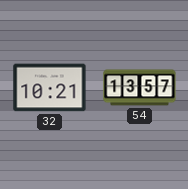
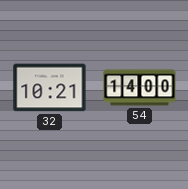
54: 13:57 -> 14:00 (140, 88)
